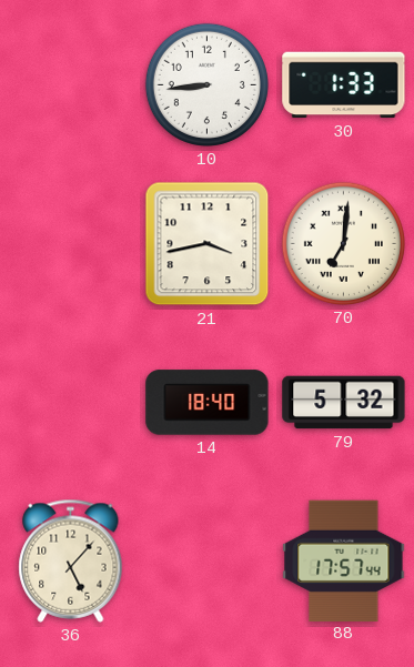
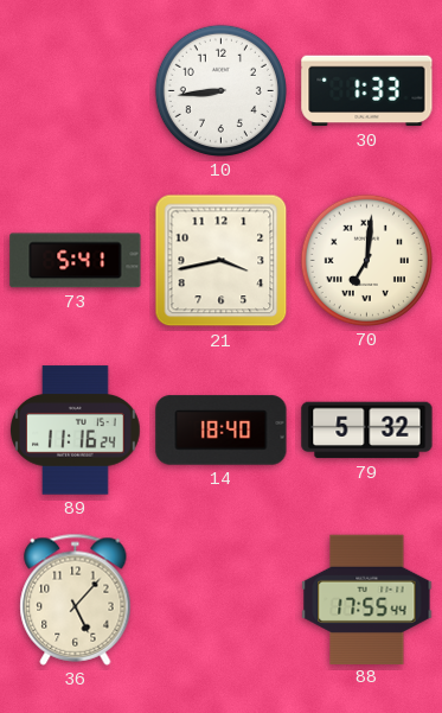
73: none -> 5:41 (76, 261)
89: none -> 11:16 (76, 431)
88: 17:57 -> 17:55 (367, 599)
